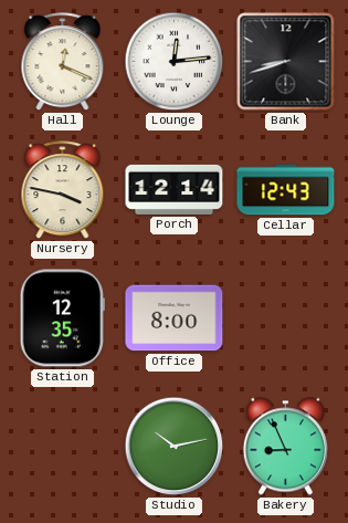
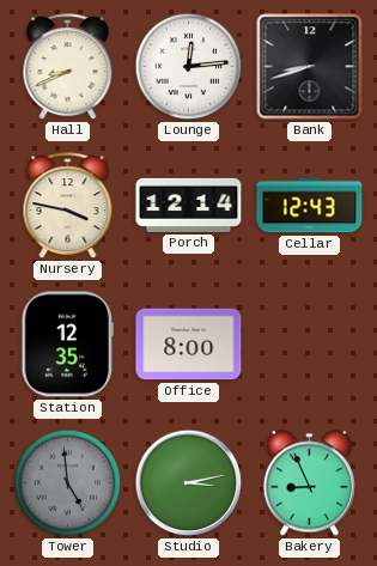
Hall: 12:19 -> 8:41 (68, 67)
Tower: none -> 4:59 (68, 483)
Studio: 10:13 -> 3:13 (189, 483)
